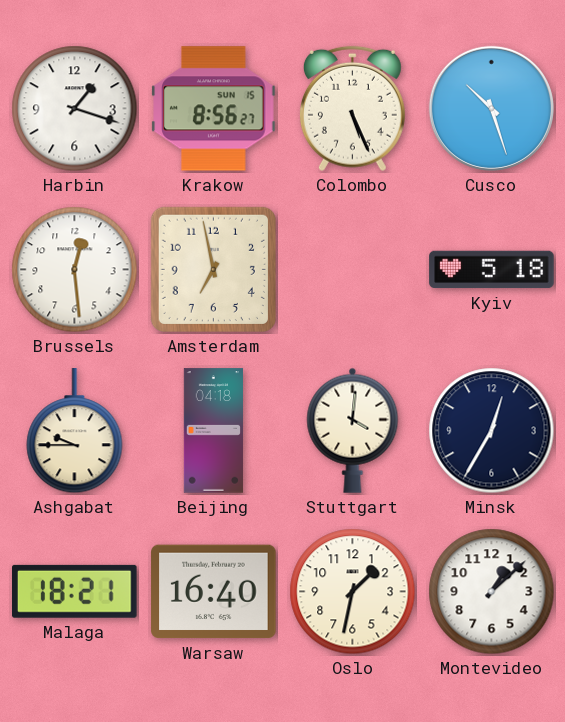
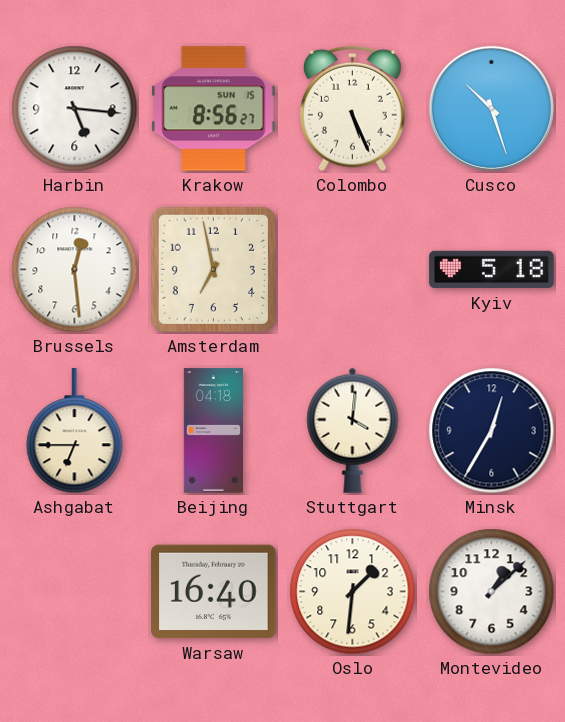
Harbin: 1:18 -> 5:16 (75, 109)
Ashgabat: 9:45 -> 6:45 (75, 431)
Malaga: 18:21 -> none (75, 591)
Oslo: 1:32 -> 1:31 (353, 592)
